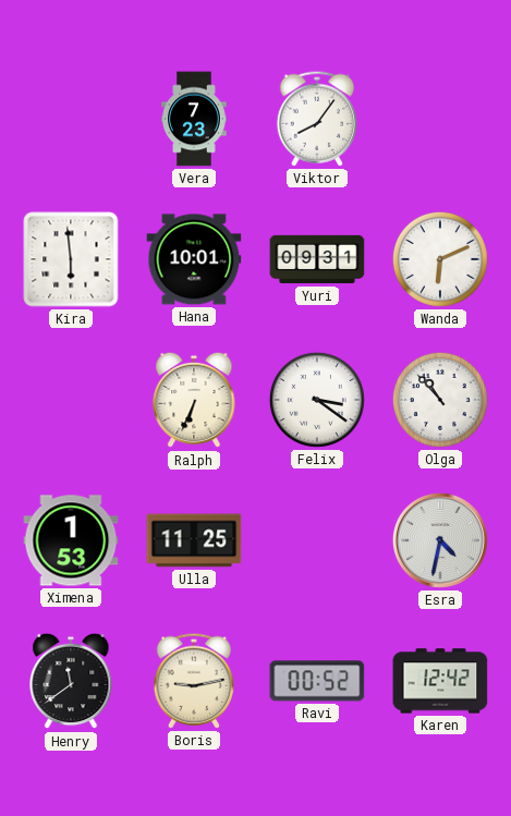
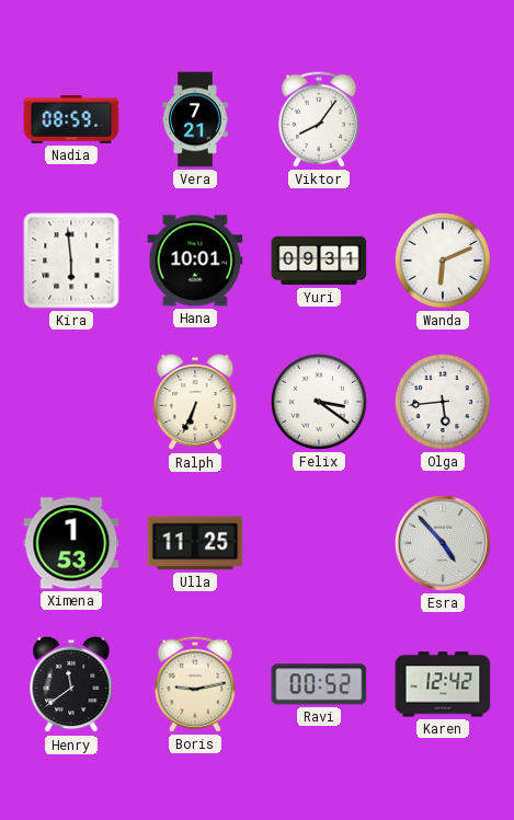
Nadia: none -> 08:59 (71, 120)
Vera: 7:23 -> 7:21 (195, 119)
Olga: 10:53 -> 5:44 (443, 402)
Esra: 4:32 -> 4:53 (443, 543)
